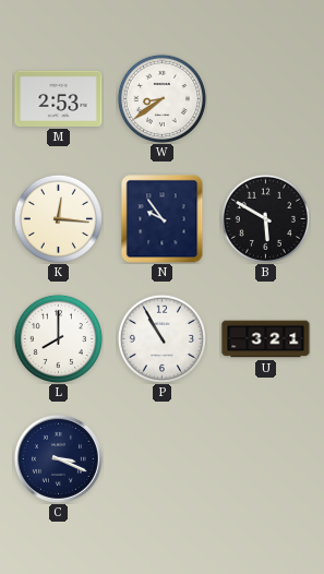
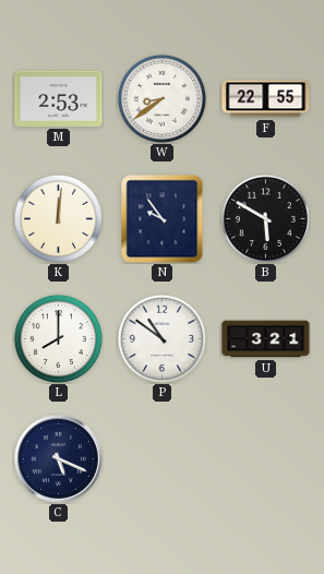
F: none -> 22:55 (266, 99)
K: 12:16 -> 12:01 (58, 218)
P: 10:55 -> 10:51 (161, 338)
C: 3:19 -> 5:19 (58, 458)
